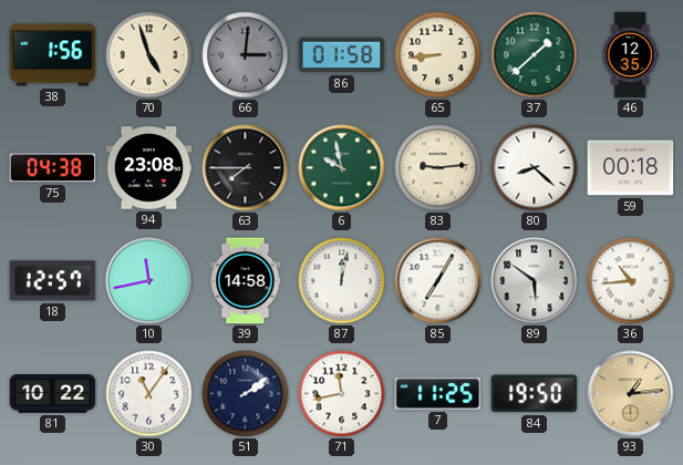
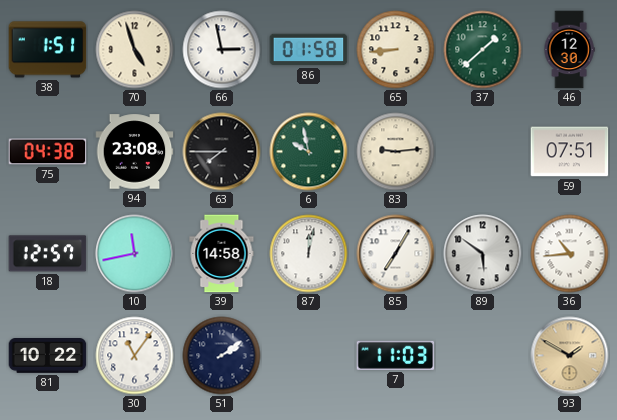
38: 1:56 -> 1:51 (48, 50)
66: 3:01 -> 2:58 (222, 50)
66 dial: grey -> white (222, 50)
46: 12:35 -> 12:30 (569, 50)
80: 8:22 -> none (535, 168)
59: 00:18 -> 07:51 (570, 152)
71: 11:43 -> none (342, 394)
7: 11:25 -> 11:03 (396, 355)
84: 19:50 -> none (535, 394)
93: 1:14 -> 1:50 (570, 356)
